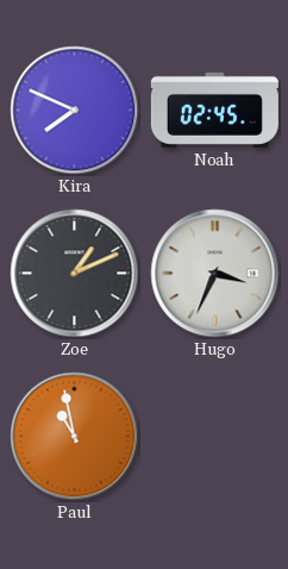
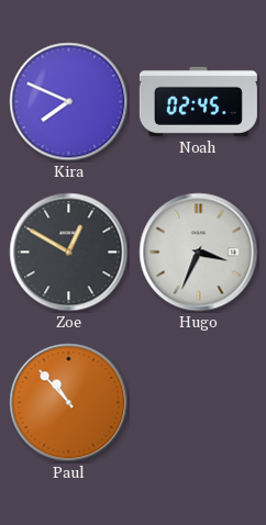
Zoe: 1:11 -> 12:50 (69, 253)
Paul: 10:58 -> 10:53 (69, 403)
